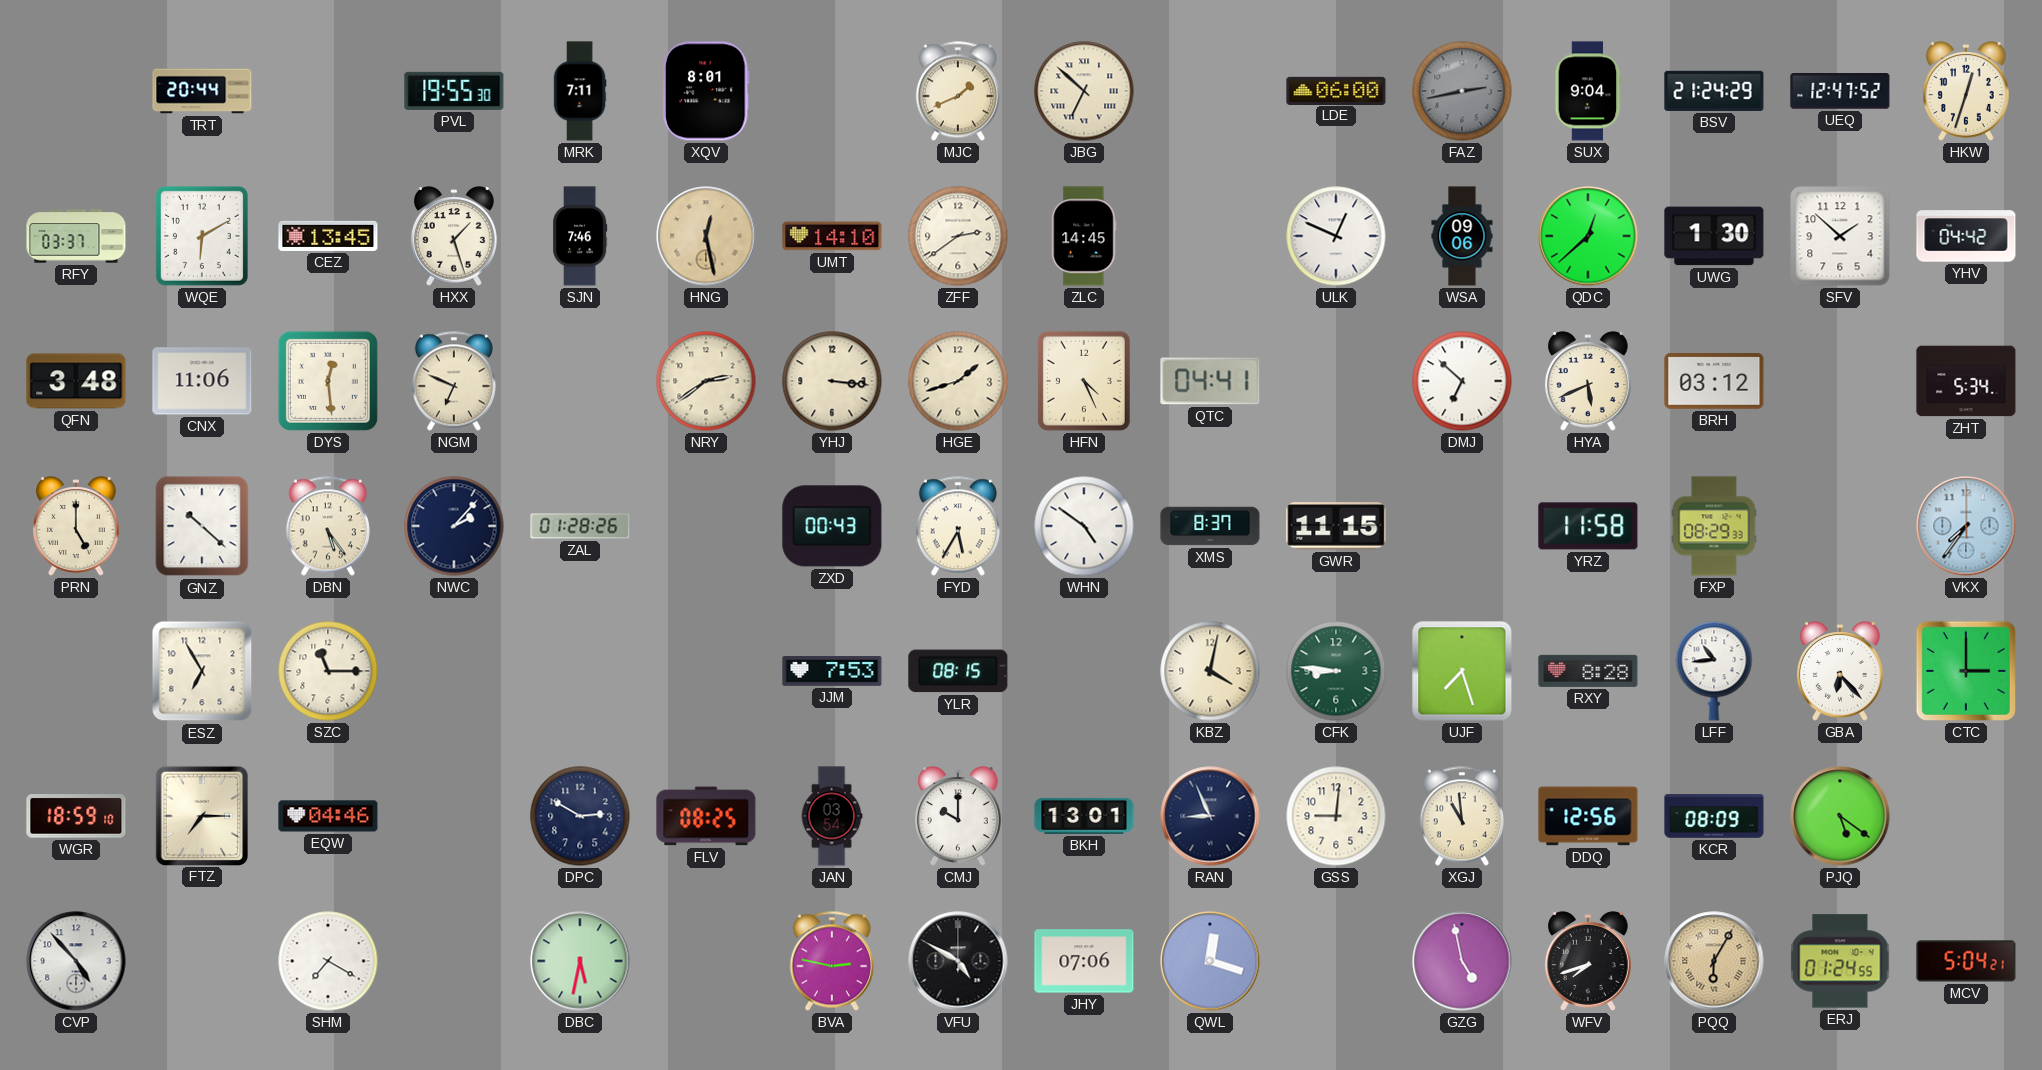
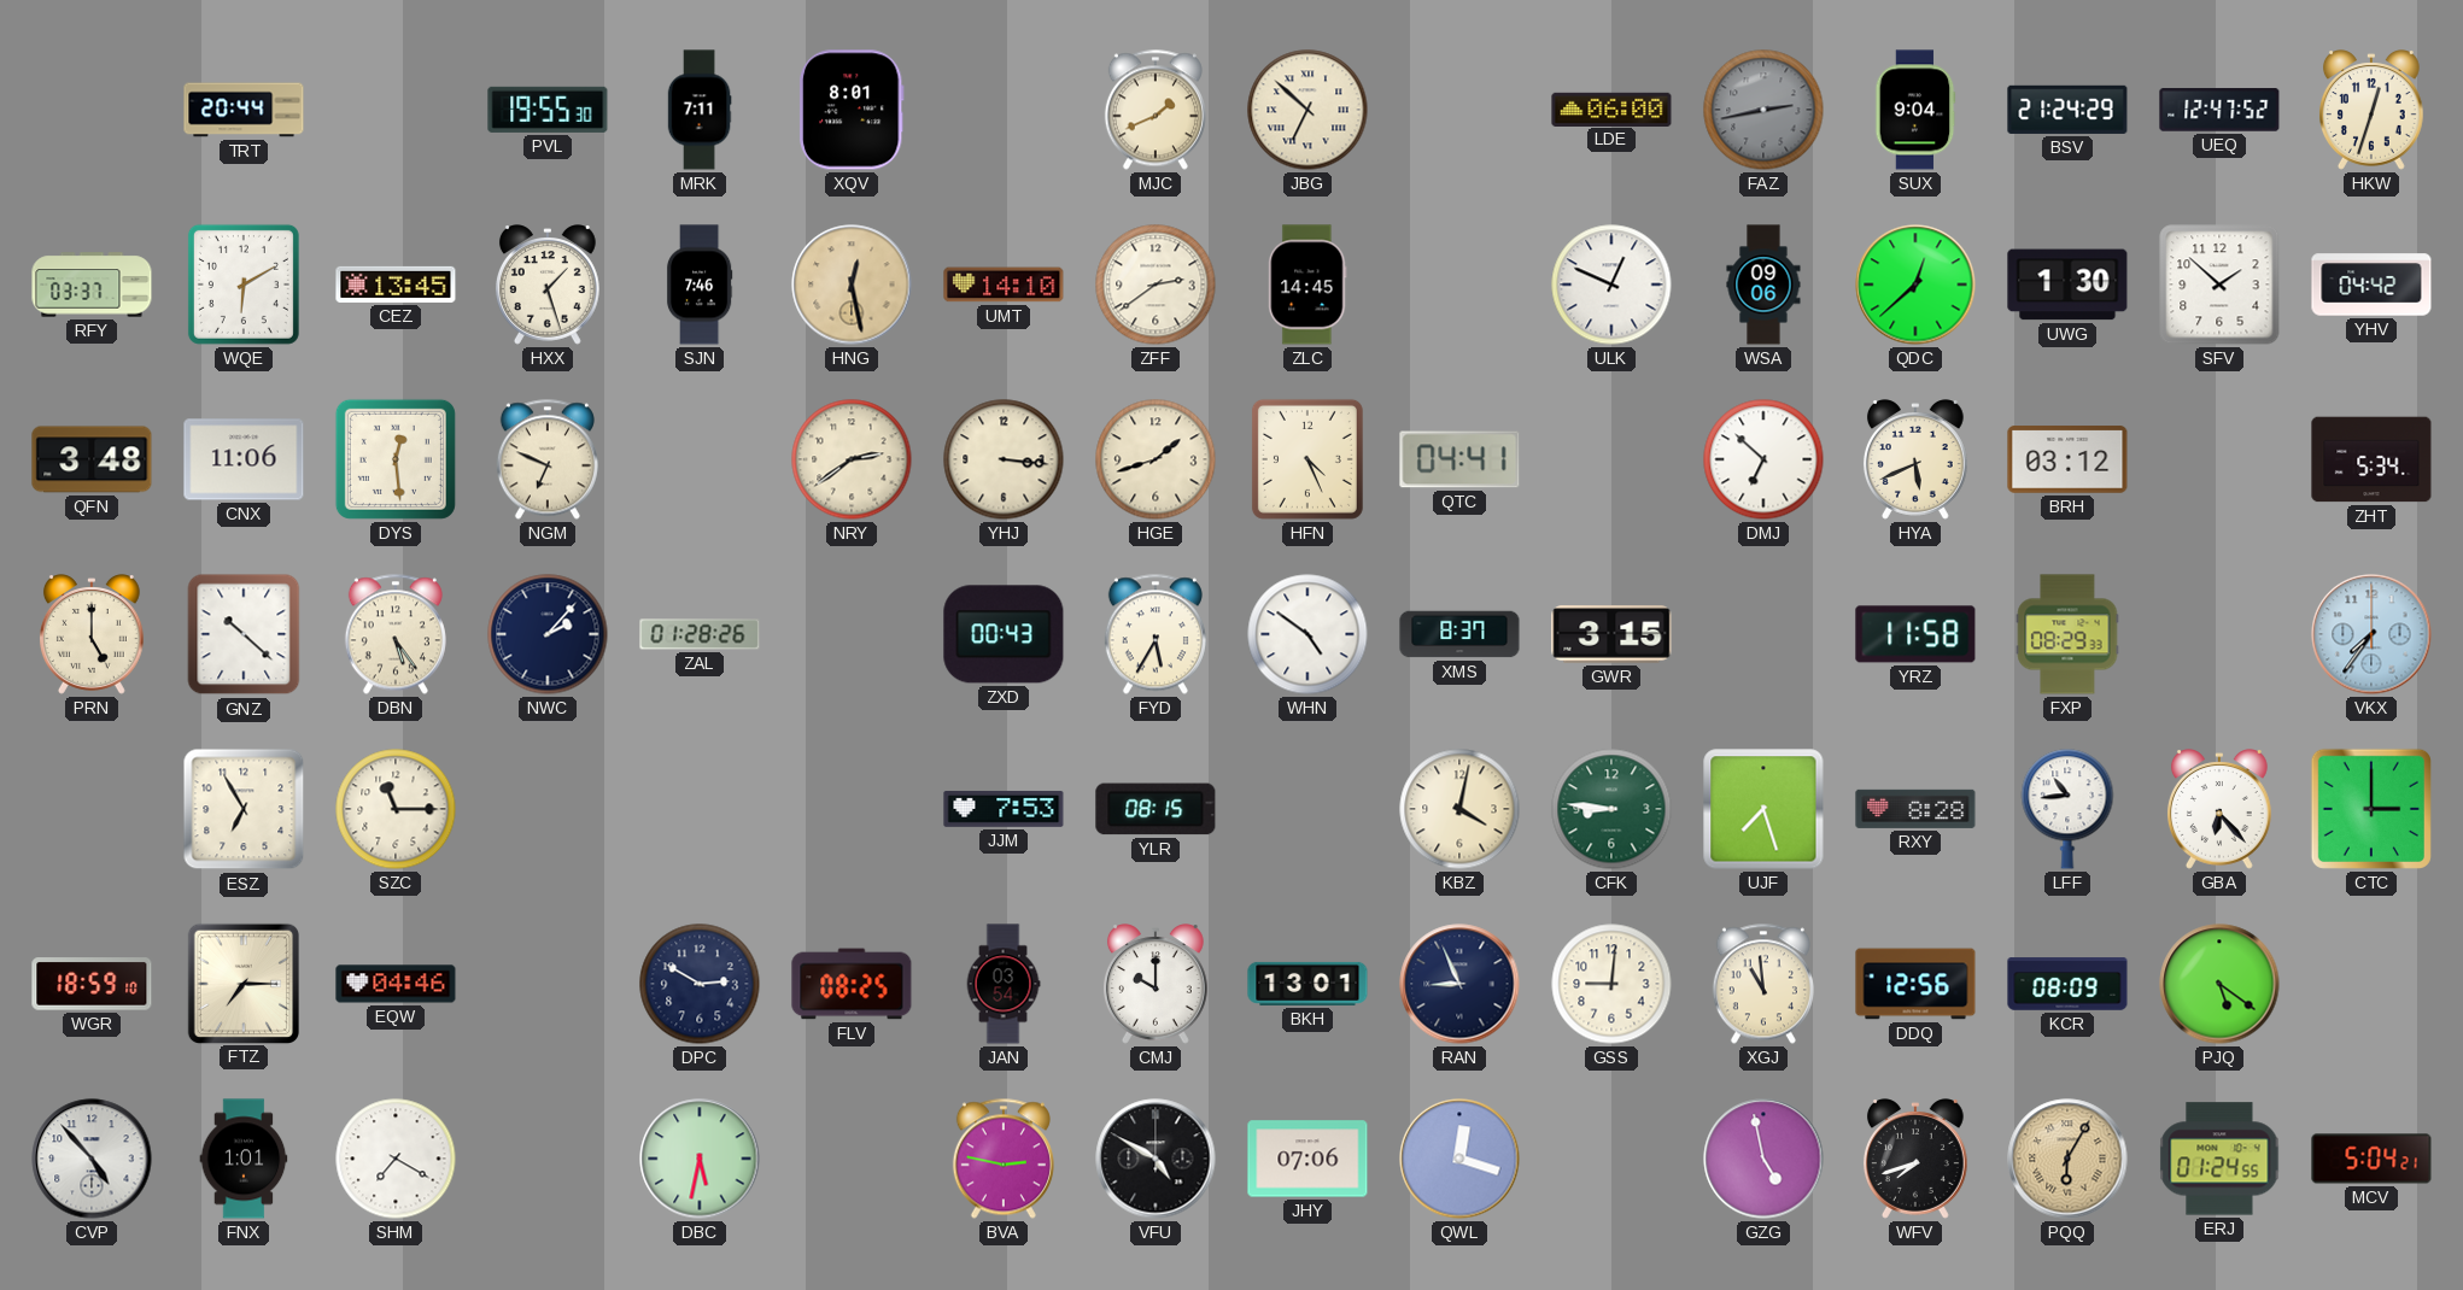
GWR: 11:15 -> 3:15 (1611, 634)
FNX: none -> 1:01 (244, 1159)
